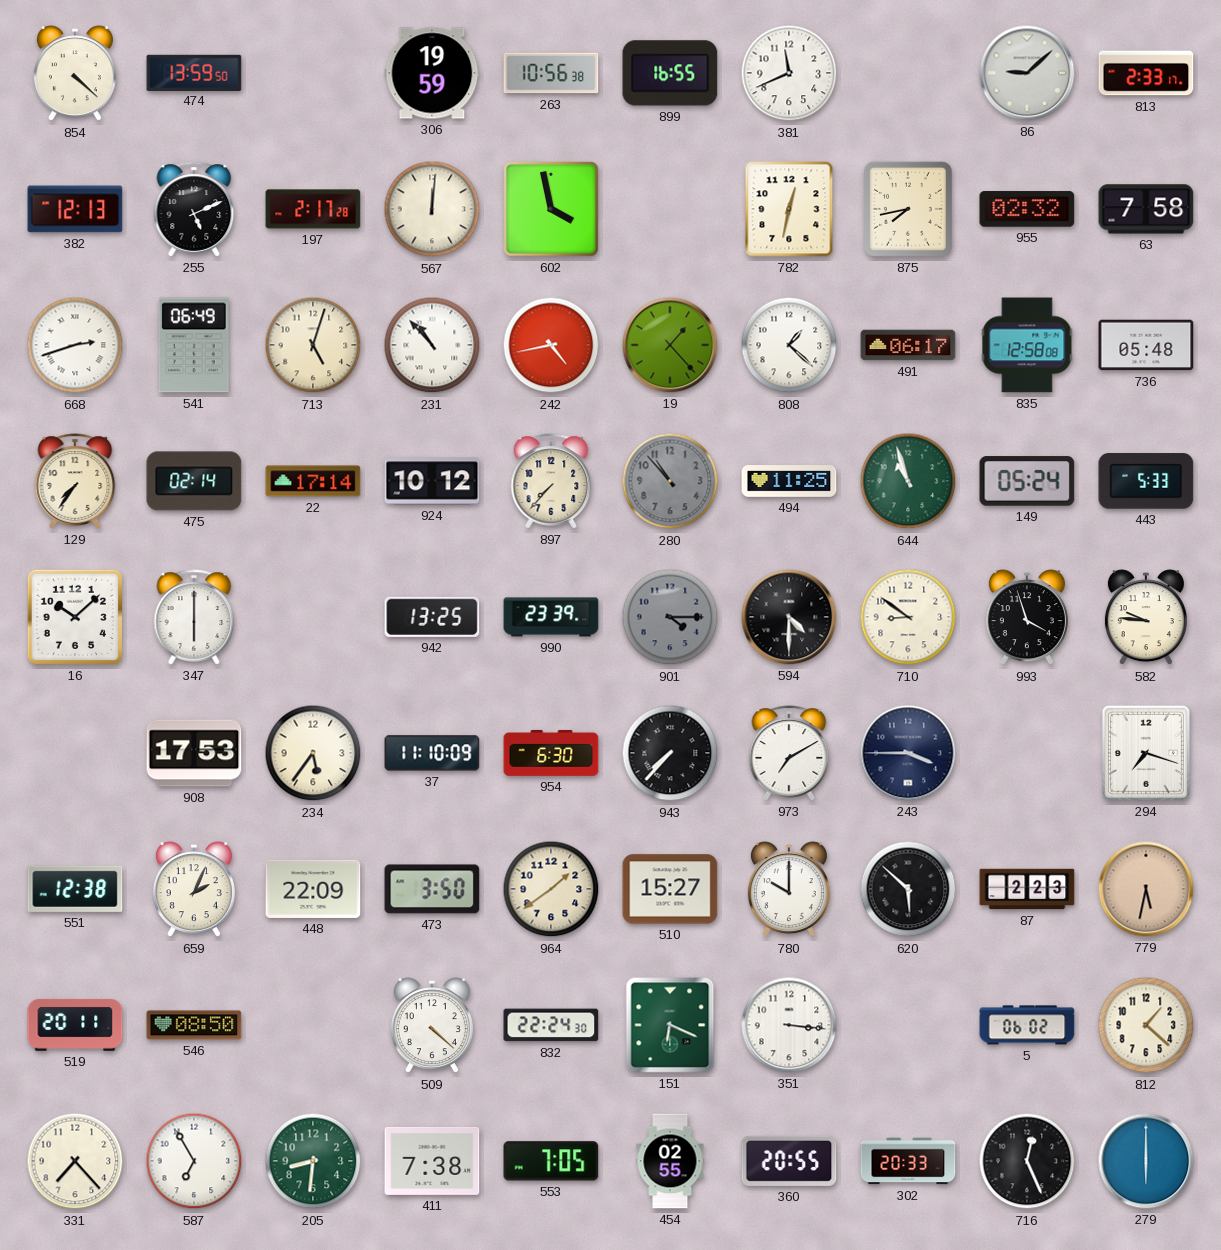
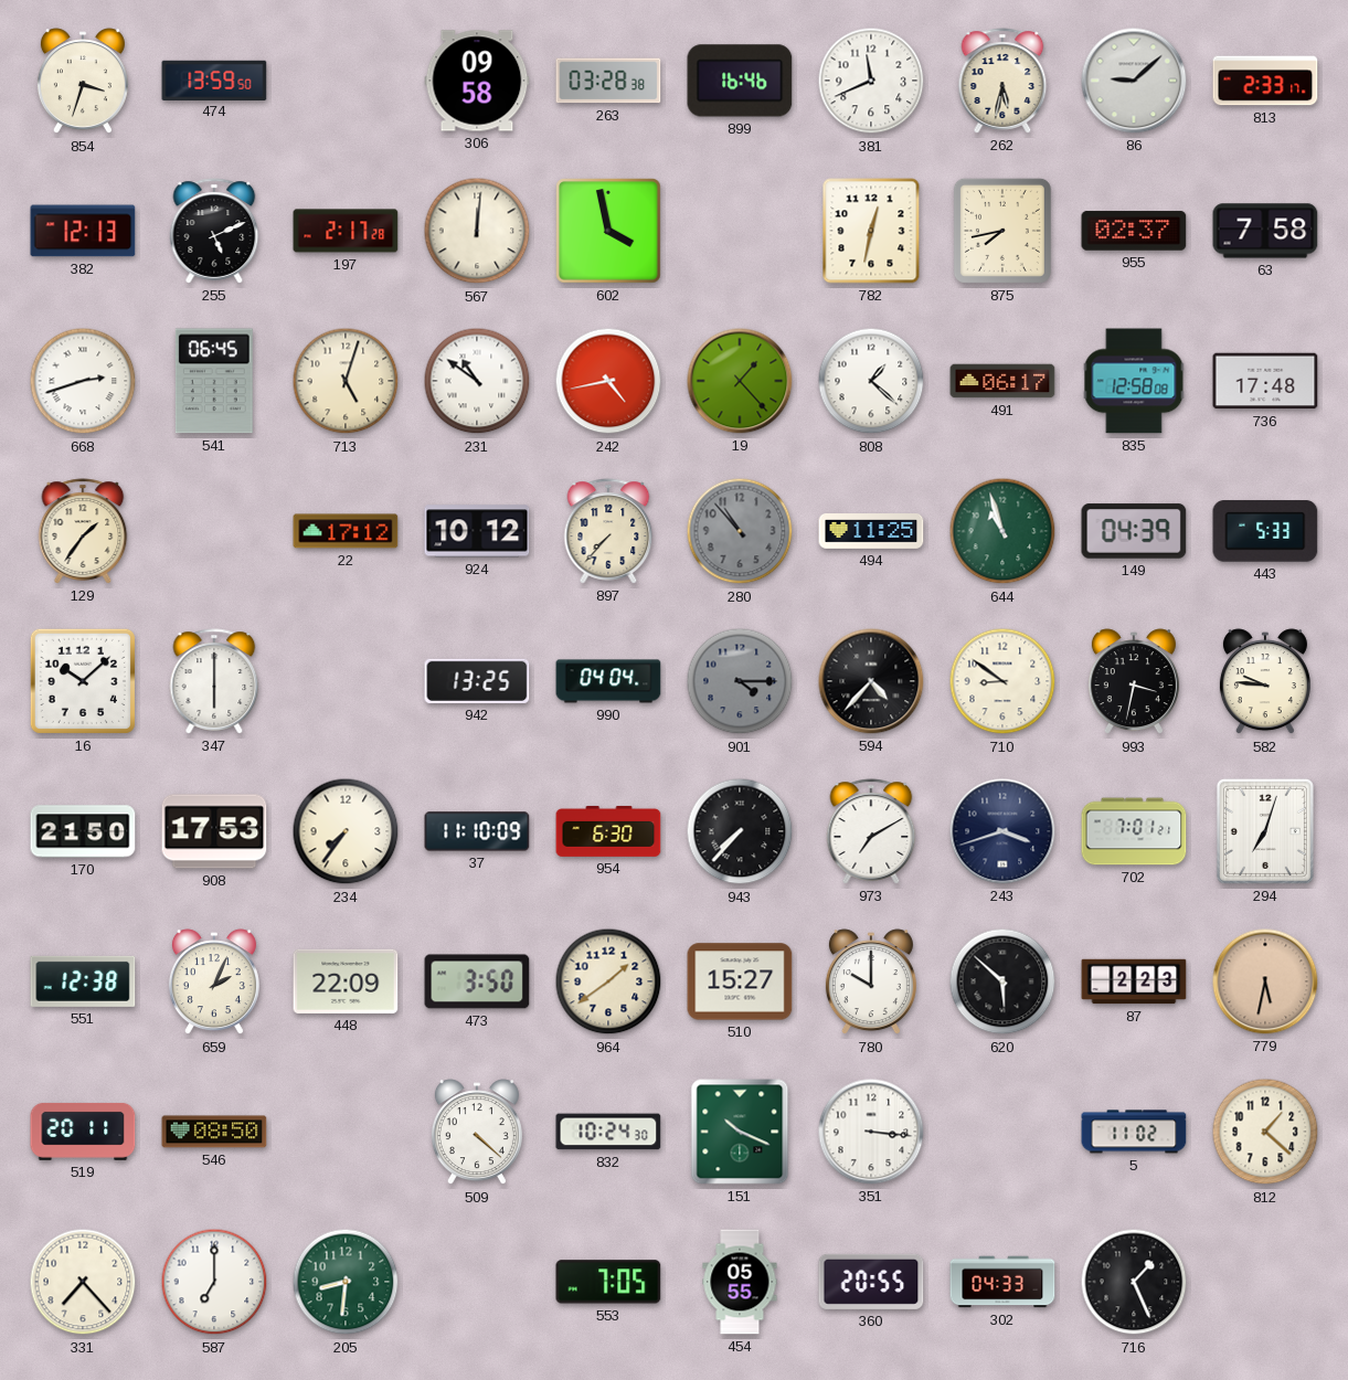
854: 4:22 -> 3:33 (83, 82)
306: 19:59 -> 09:58 (477, 81)
263: 10:56 -> 03:28 (608, 81)
899: 16:55 -> 16:46 (740, 81)
262: none -> 5:32 (1002, 81)
955: 02:32 -> 02:37 (1134, 231)
541: 06:49 -> 06:45 (214, 381)
231: 10:53 -> 10:51 (477, 381)
736: 05:48 -> 17:48 (1265, 381)
129: 7:36 -> 1:36 (83, 531)
475: 02:14 -> none (194, 481)
22: 17:14 -> 17:12 (346, 531)
149: 05:24 -> 04:39 (1134, 531)
990: 23:39 -> 04:04 (608, 681)
594: 4:30 -> 4:37 (871, 681)
993: 3:57 -> 3:32 (1134, 682)
170: none -> 21:50 (83, 831)
234: 5:36 -> 7:36 (346, 831)
243: 3:45 -> 3:42 (1002, 831)
702: none -> 7:01 (1134, 831)
294: 7:18 -> 7:03 (1265, 831)
832: 22:24 -> 10:24 (608, 1132)
151: 6:19 -> 10:19 (740, 1132)
5: 06:02 -> 11:02 (1134, 1132)
587: 6:55 -> 7:00 (214, 1282)
411: 7:38 -> none (432, 1161)
454: 02:55 -> 05:55 (740, 1282)
302: 20:33 -> 04:33 (1002, 1282)
716: 12:26 -> 1:26 (1134, 1282)
279: 6:00 -> none (1146, 1161)
